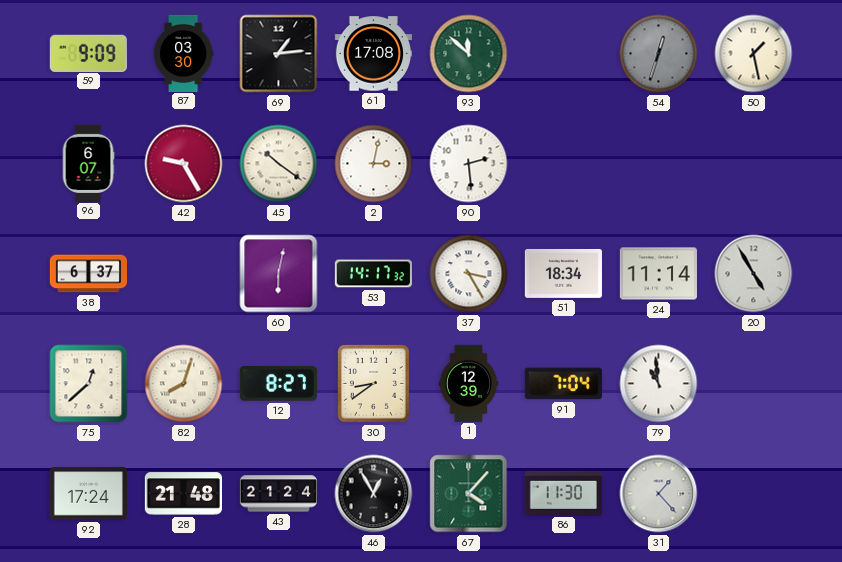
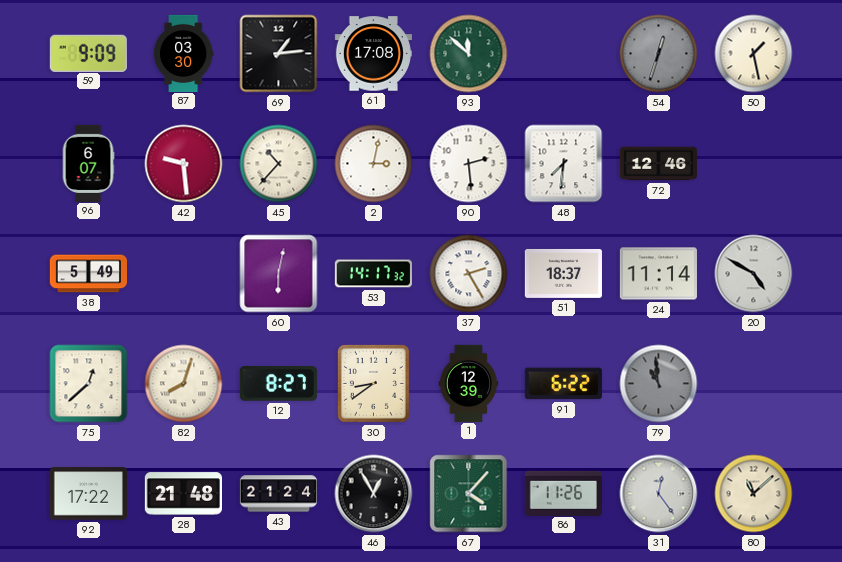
42: 9:25 -> 9:29 (184, 164)
45: 10:21 -> 10:37 (279, 164)
48: none -> 7:31 (564, 164)
72: none -> 12:46 (658, 164)
38: 6:37 -> 5:49 (88, 274)
37: 3:25 -> 2:25 (469, 274)
51: 18:34 -> 18:37 (563, 273)
20: 4:55 -> 4:50 (754, 274)
91: 7:04 -> 6:22 (563, 384)
79 dial: white -> grey (659, 384)
92: 17:24 -> 17:22 (88, 494)
86: 11:30 -> 11:26 (563, 493)
31: 1:23 -> 12:24 (659, 494)
80: none -> 11:08 (754, 494)
